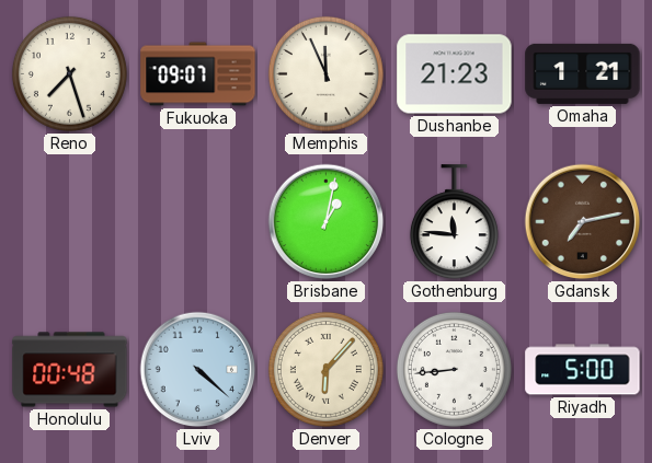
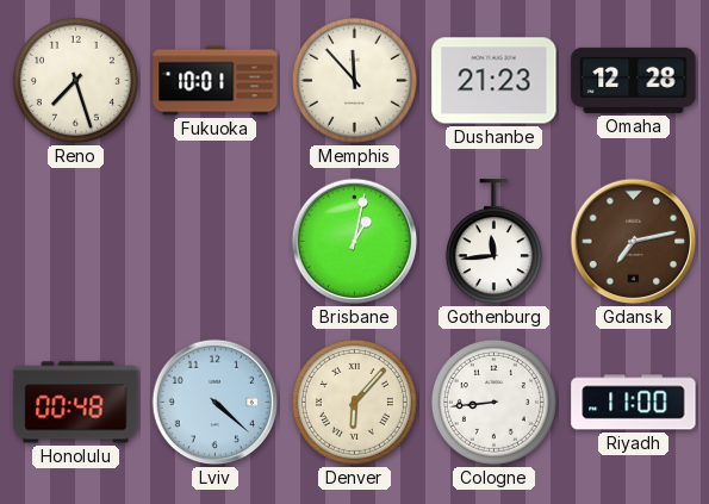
Fukuoka: 09:07 -> 10:01 (216, 81)
Memphis: 11:56 -> 11:53 (354, 80)
Omaha: 1:21 -> 12:28 (634, 80)
Gothenburg: 11:46 -> 11:44 (493, 242)
Riyadh: 5:00 -> 11:00 (634, 403)
